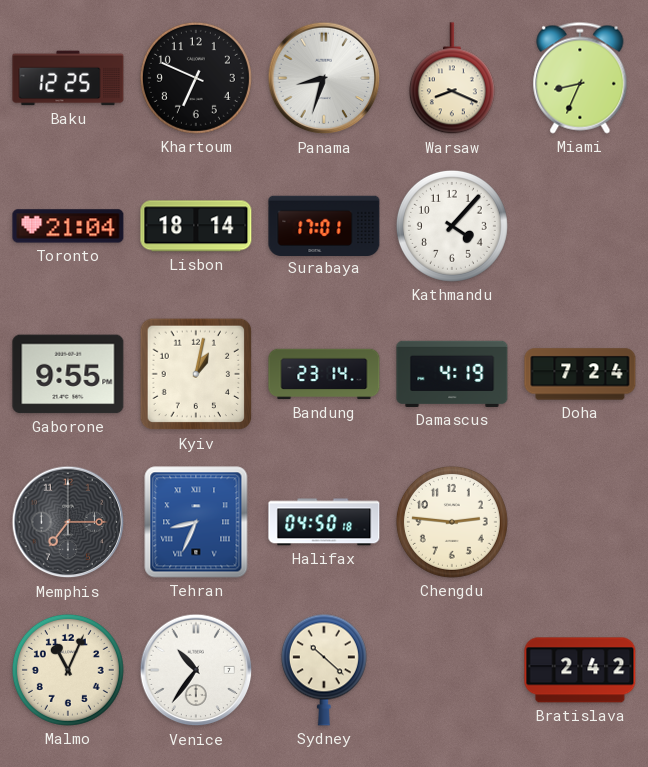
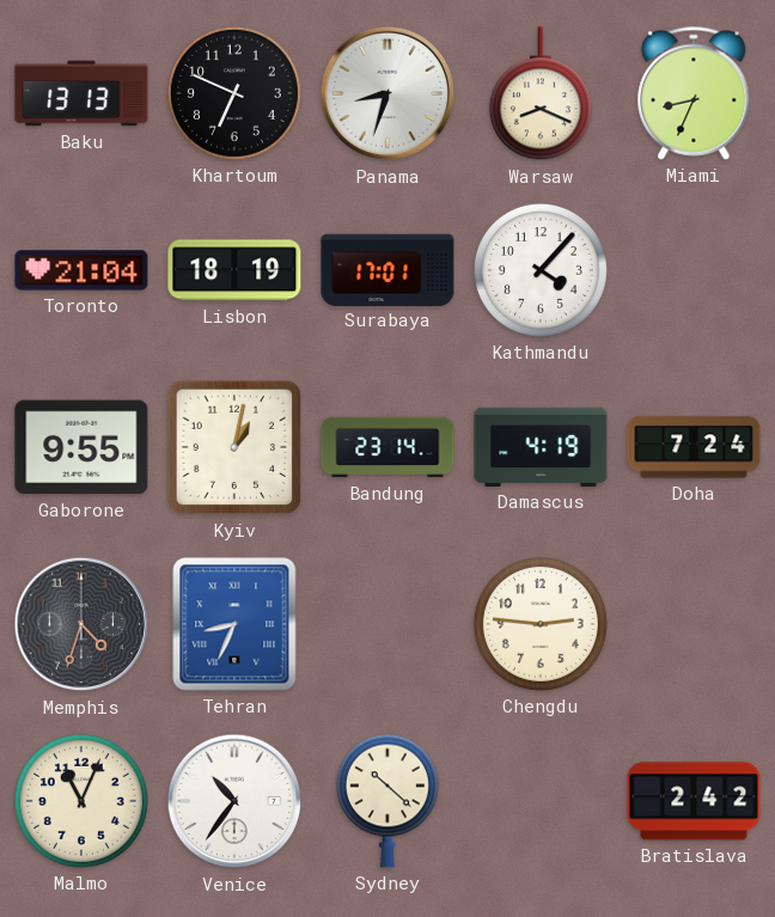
Baku: 12:25 -> 13:13 (81, 93)
Lisbon: 18:14 -> 18:19 (234, 270)
Memphis: 7:15 -> 4:33 (81, 624)
Halifax: 04:50 -> none (324, 522)
